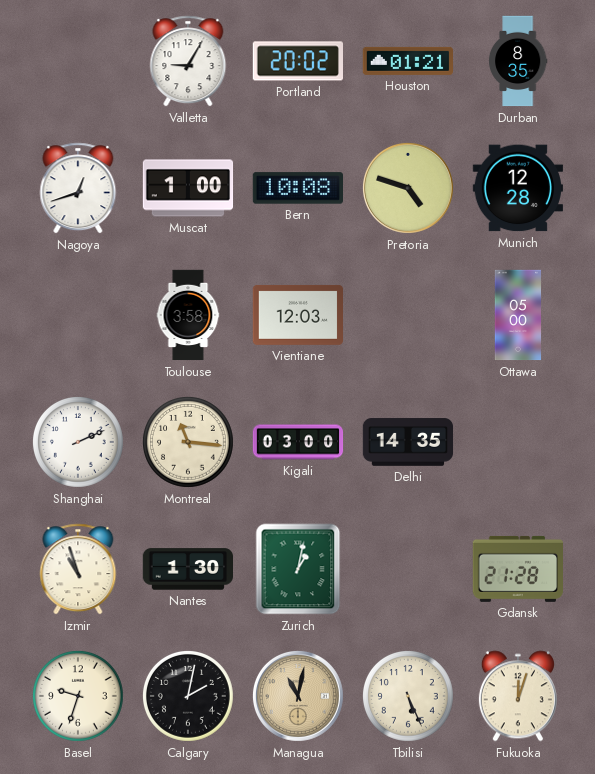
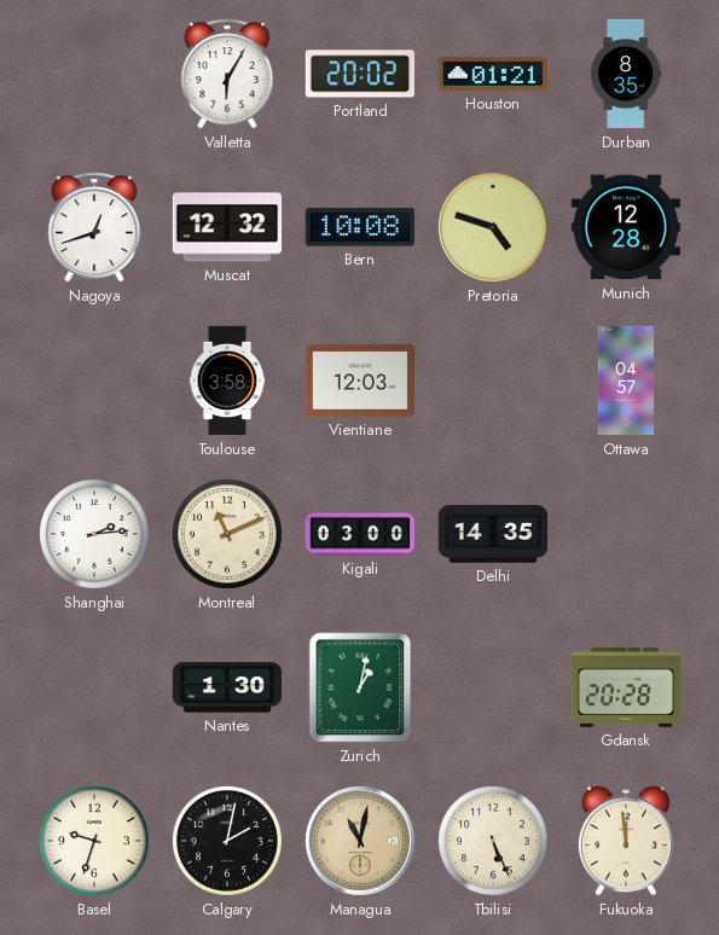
Valletta: 9:05 -> 6:05 (227, 74)
Muscat: 1:00 -> 12:32 (227, 227)
Ottawa: 05:00 -> 04:57 (626, 381)
Shanghai: 2:11 -> 2:14 (95, 535)
Montreal: 11:16 -> 11:11 (228, 535)
Izmir: 10:57 -> none (78, 569)
Gdansk: 21:28 -> 20:28 (625, 687)
Fukuoka: 12:03 -> 11:59 (626, 841)
